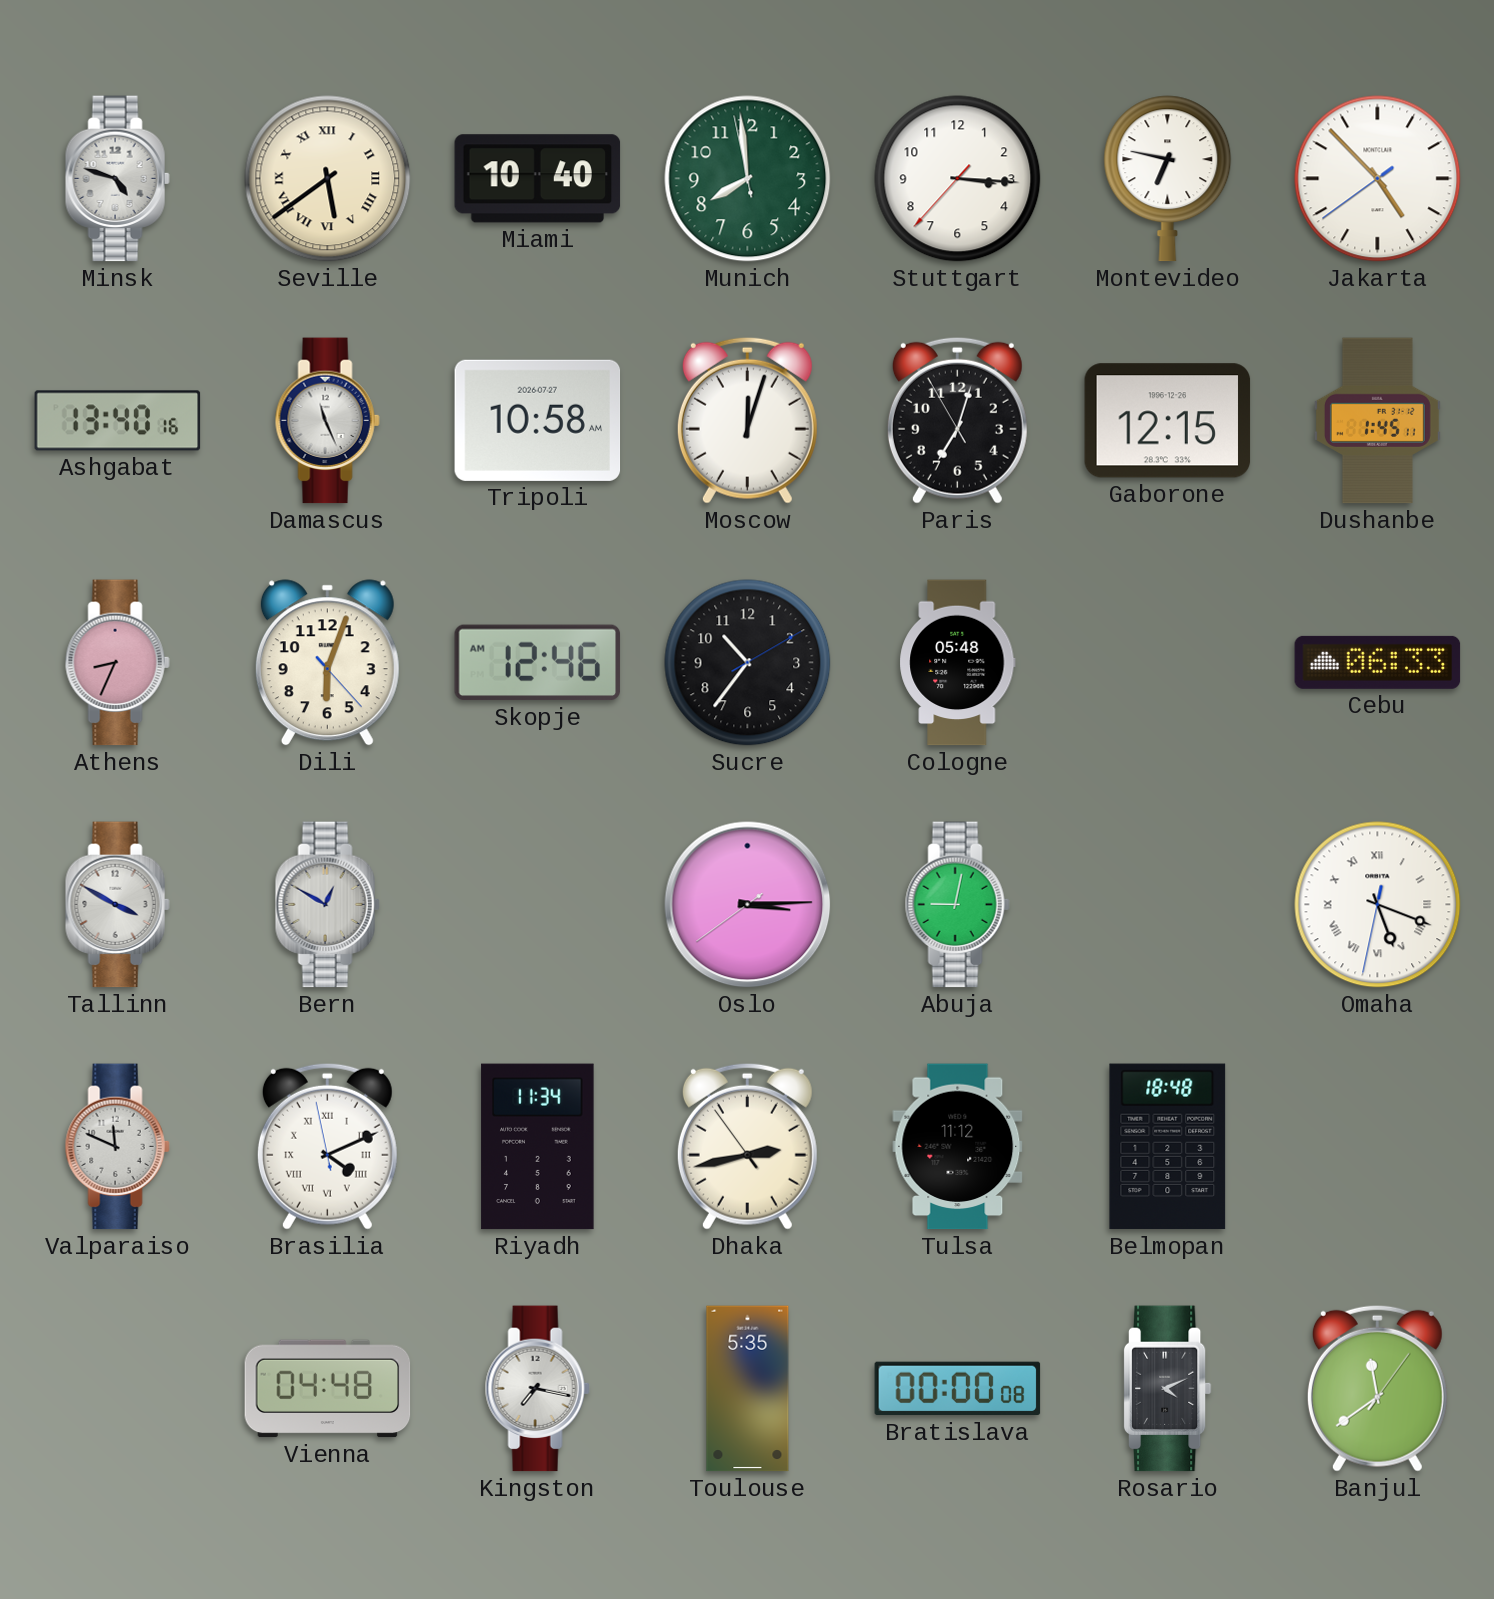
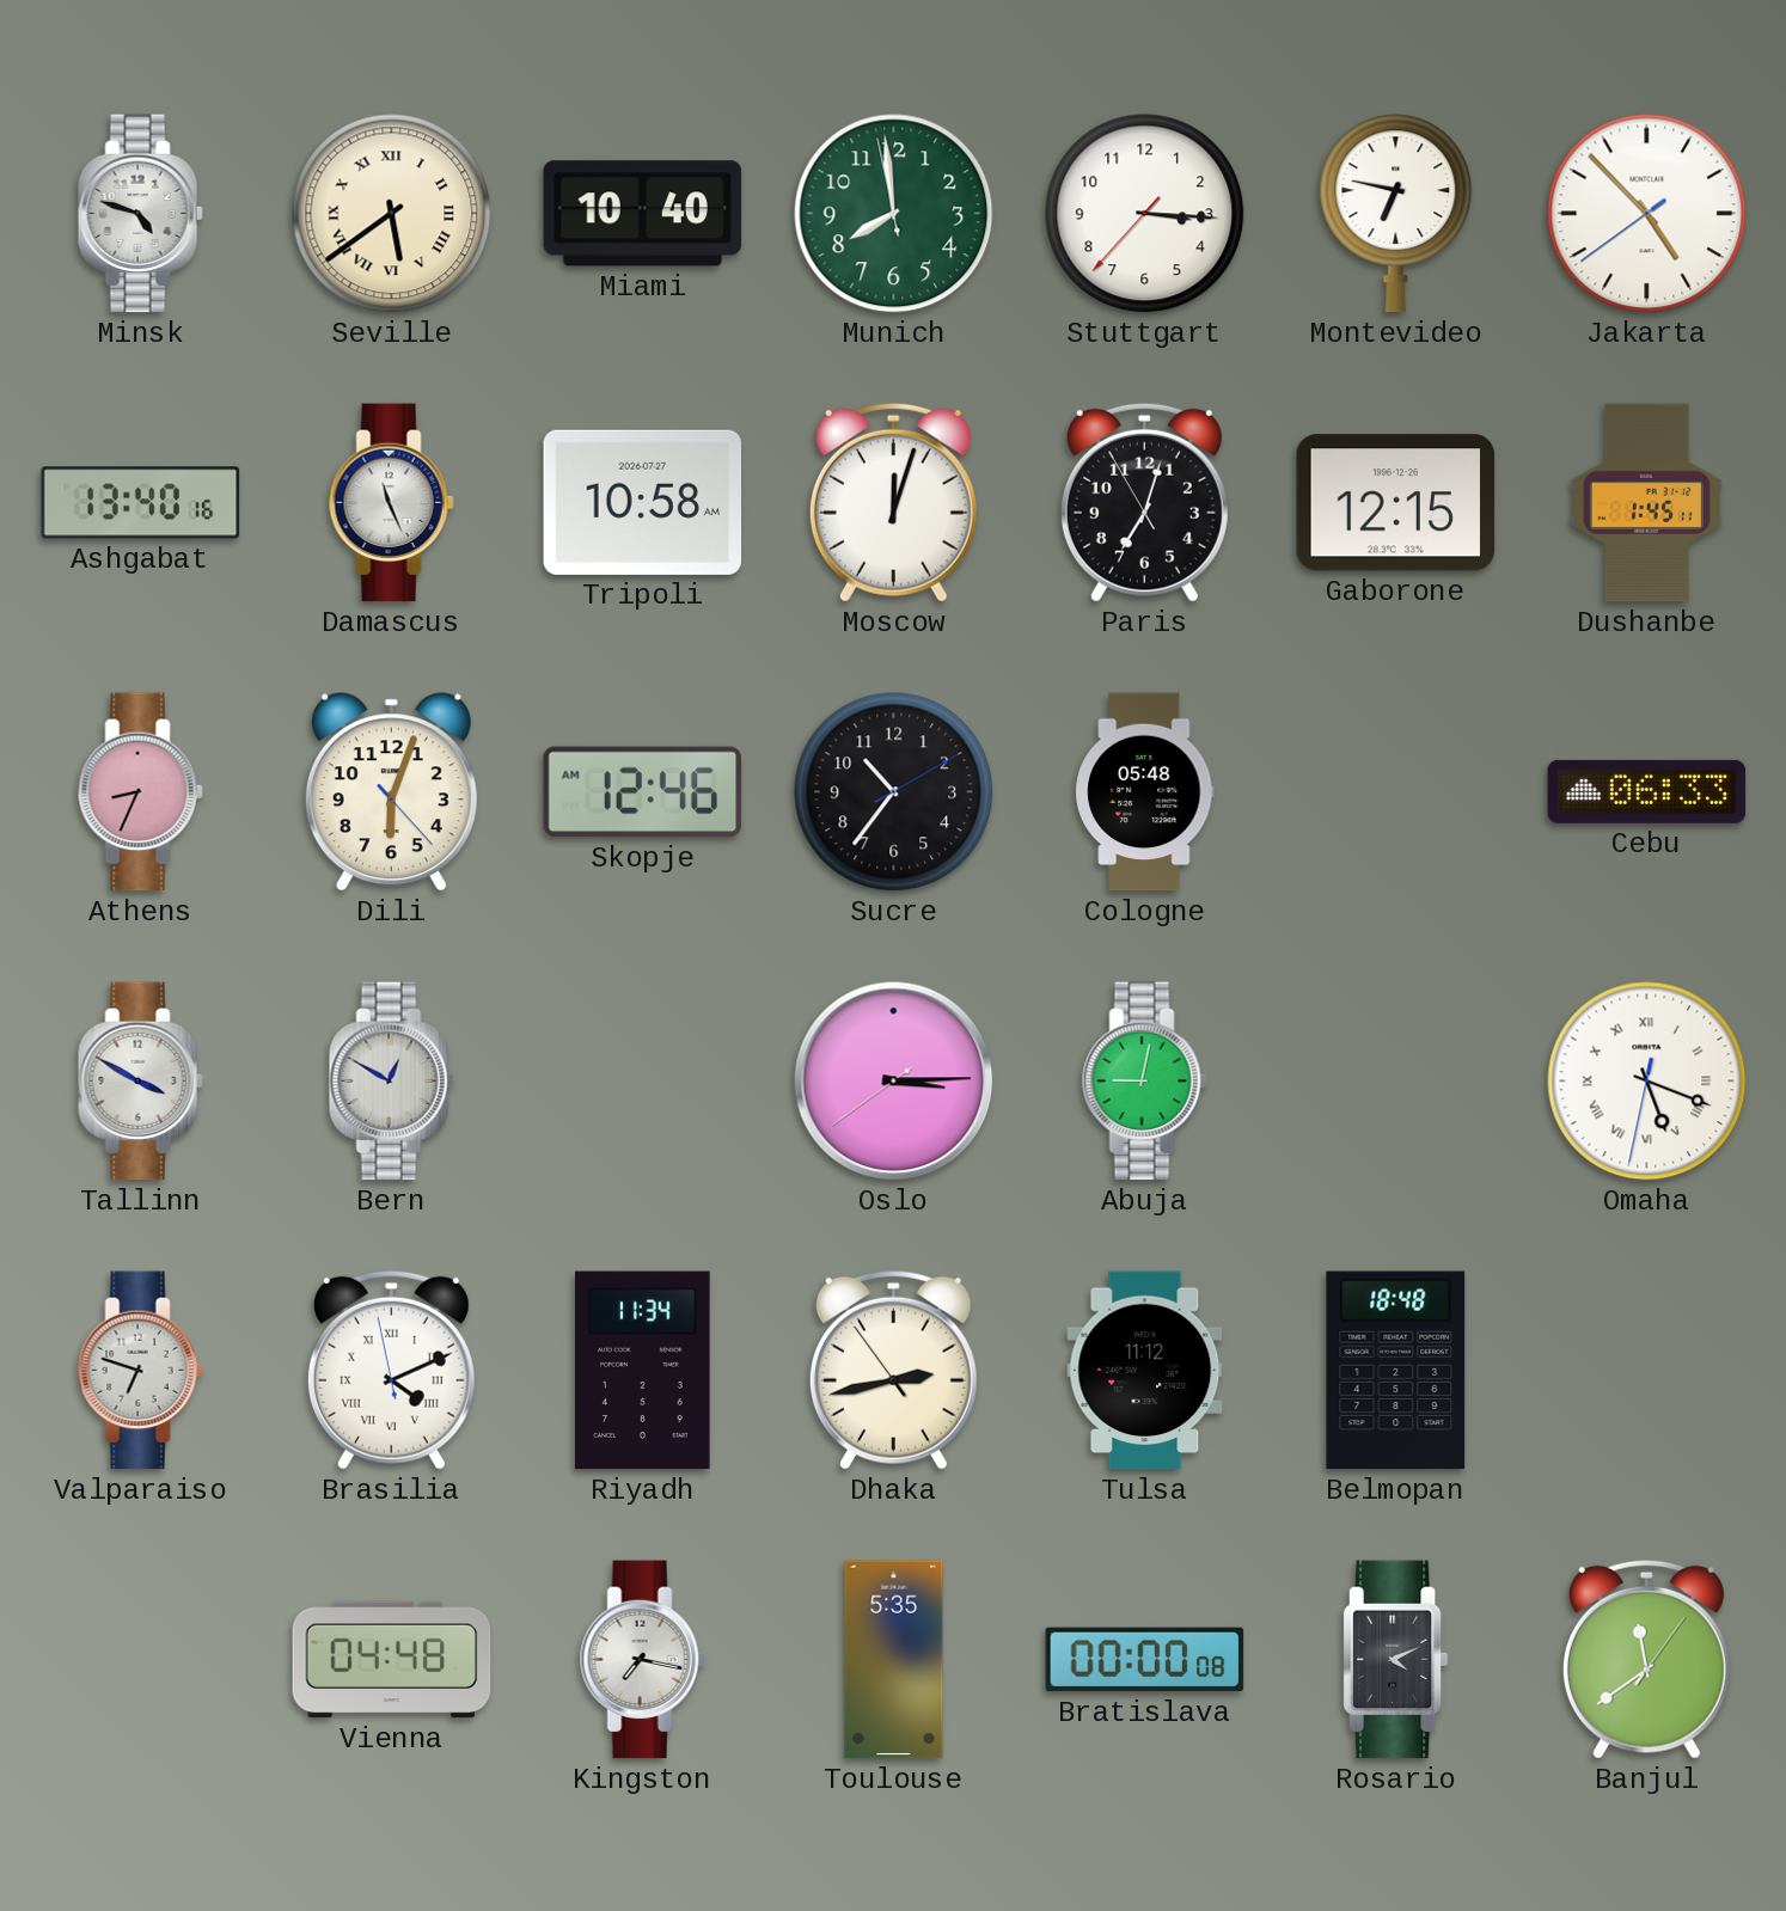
Valparaiso: 11:49 -> 6:48 (140, 1371)
